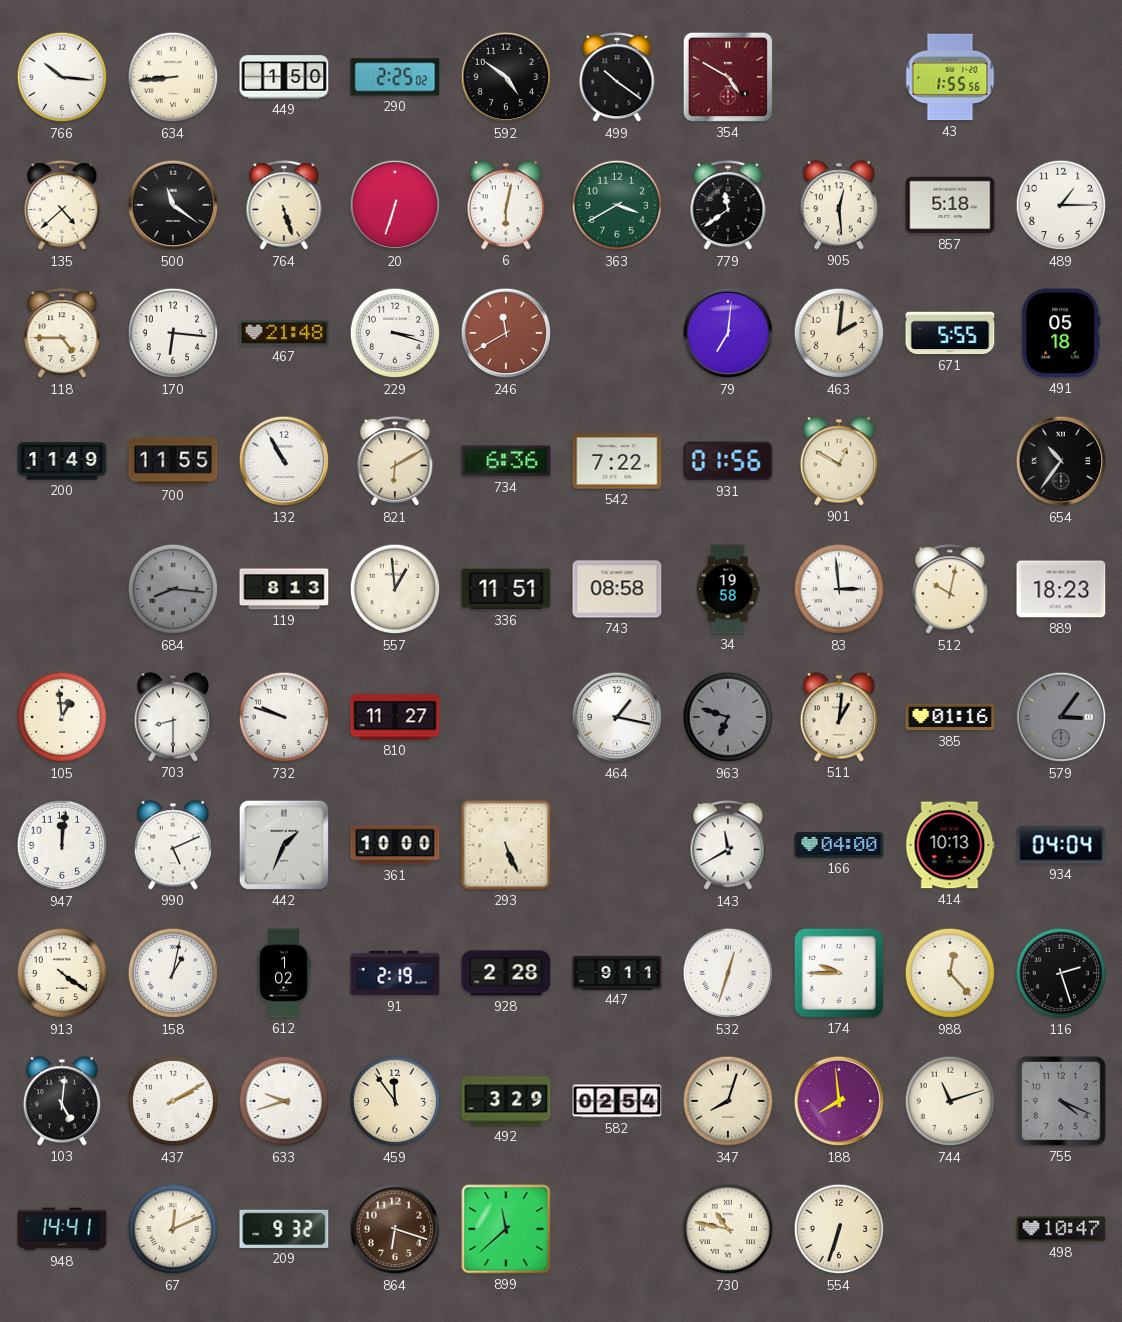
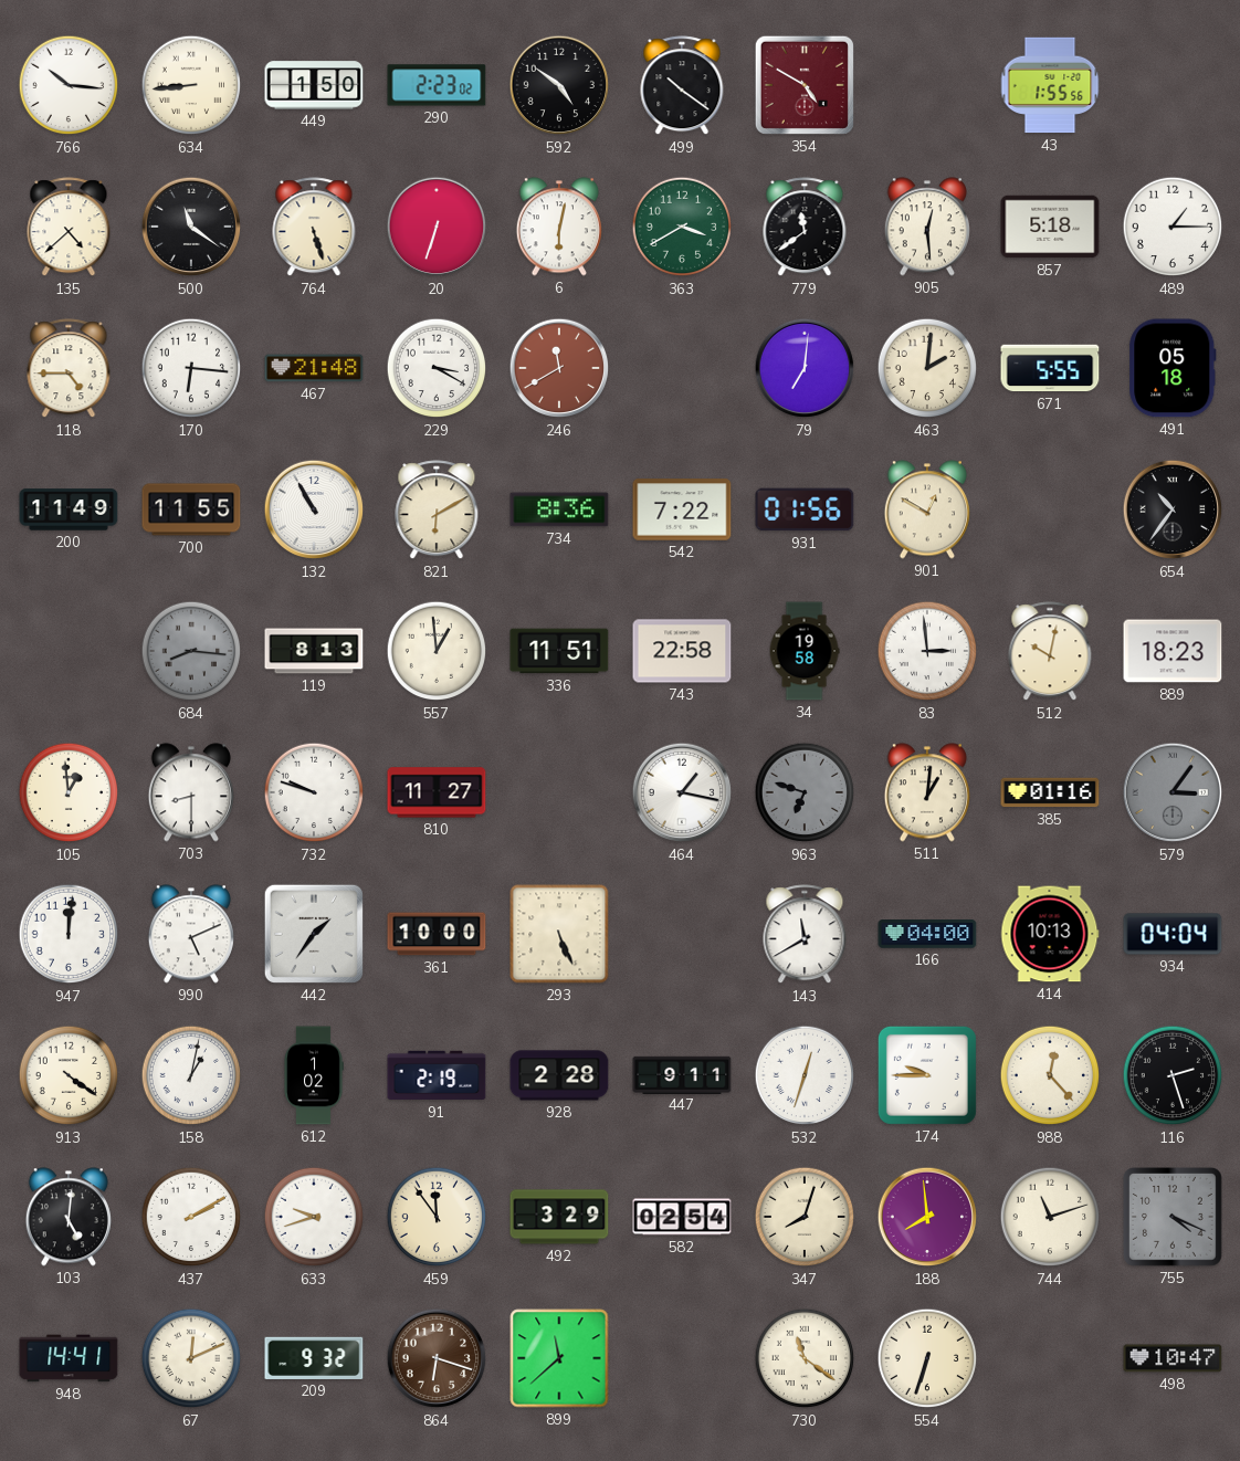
290: 2:25 -> 2:23 (437, 85)
229: 3:18 -> 3:20 (437, 368)
734: 6:36 -> 8:36 (559, 509)
743: 08:58 -> 22:58 (682, 651)
442: 1:34 -> 1:36 (314, 934)
730: 10:47 -> 11:21 (805, 1358)
